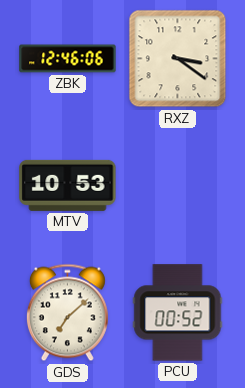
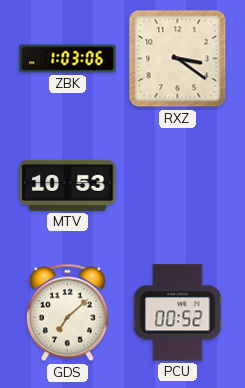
ZBK: 12:46 -> 1:03 (68, 59)
